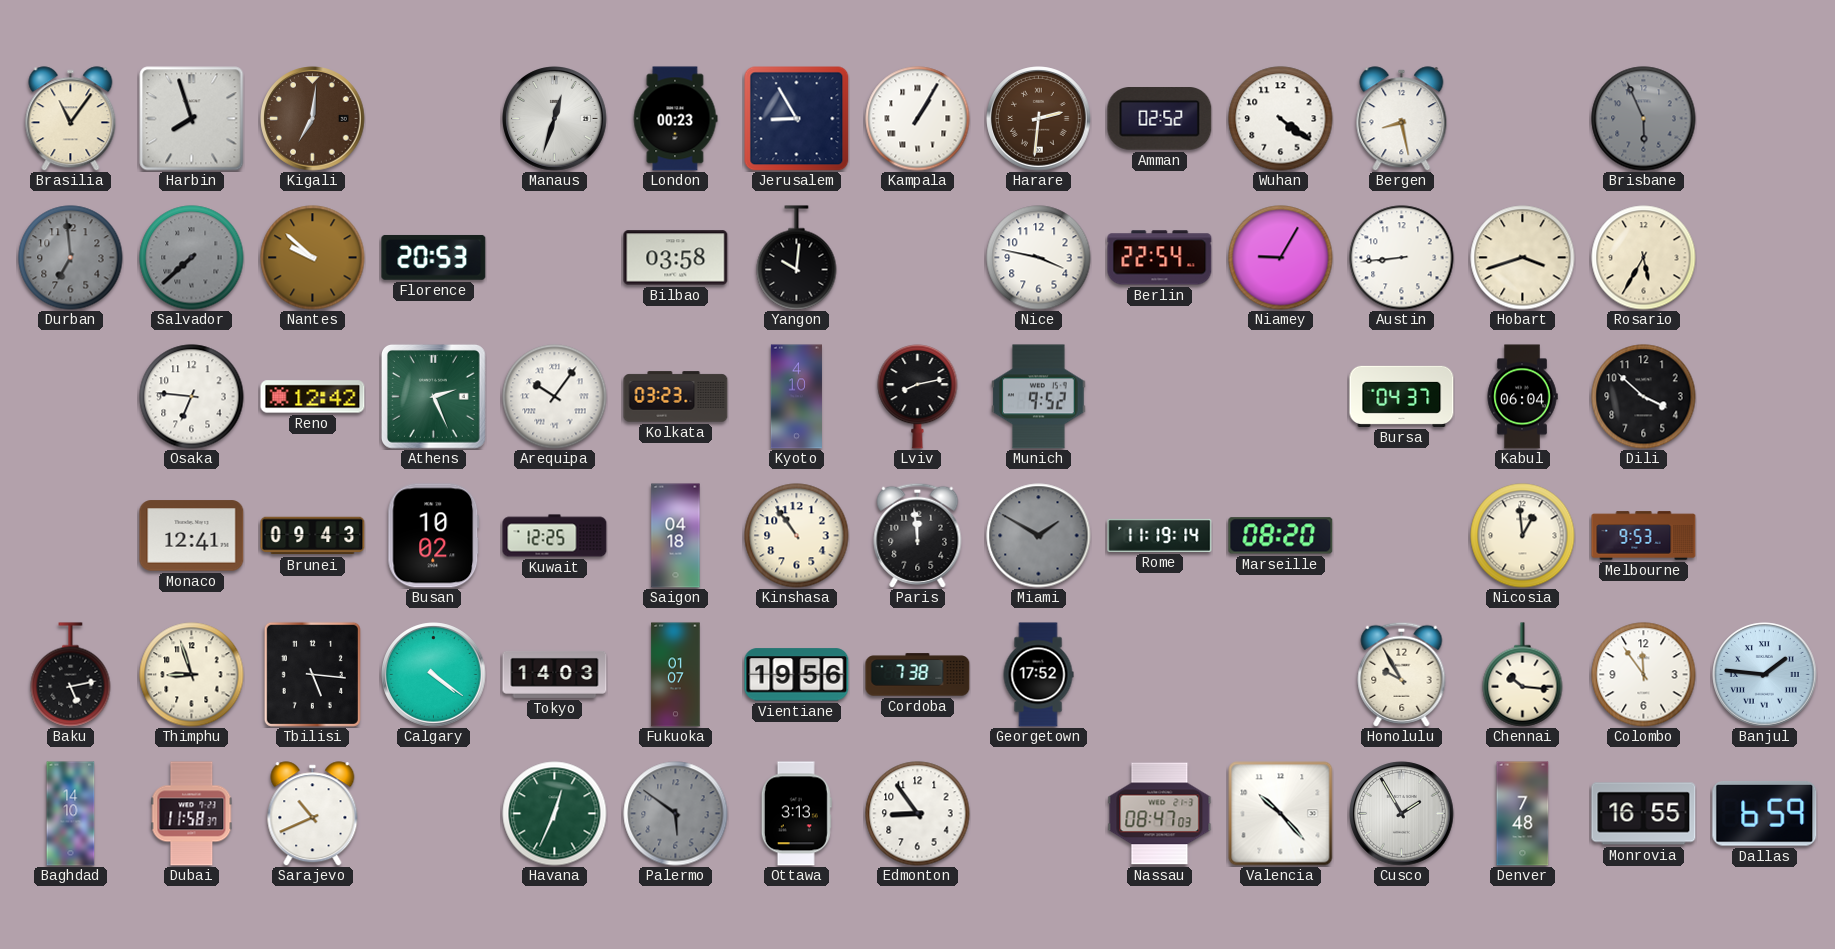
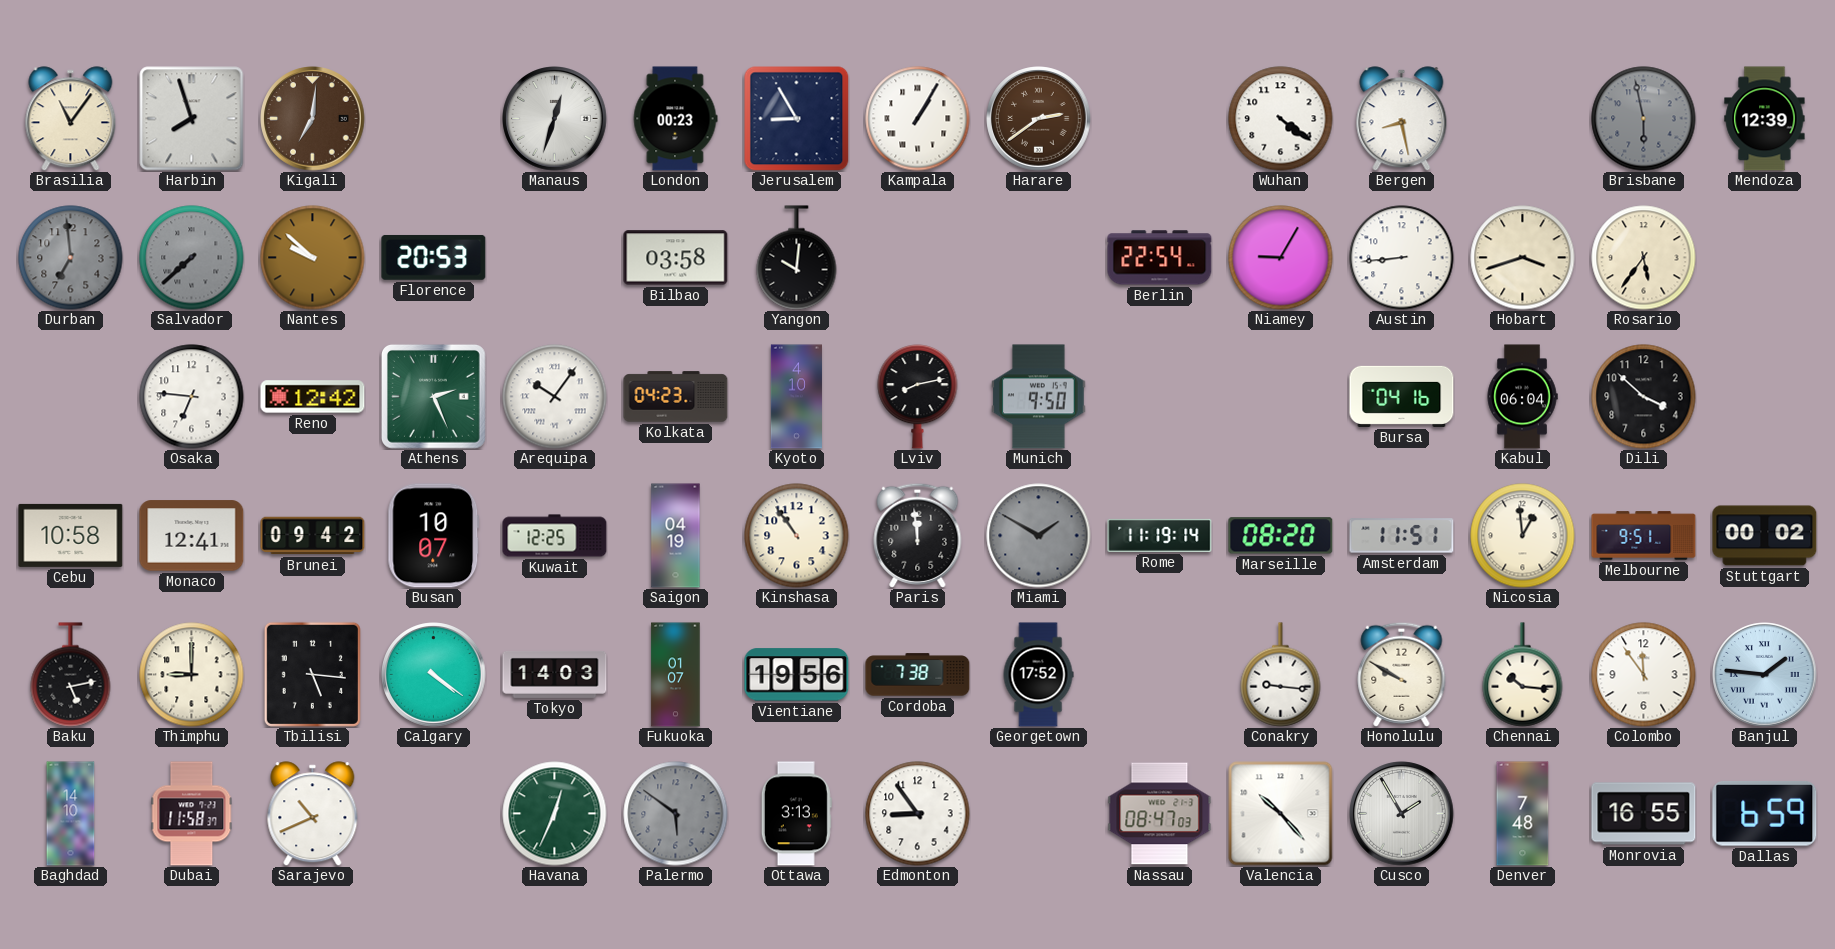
Harare: 2:31 -> 2:39 (1039, 119)
Amman: 02:52 -> none (1160, 119)
Brisbane: 5:56 -> 5:58 (1644, 119)
Mendoza: none -> 12:39 (1765, 119)
Nice: 3:47 -> none (1039, 258)
Rosario: 5:35 -> 5:36 (1644, 258)
Kolkata: 03:23 -> 04:23 (676, 397)
Munich: 9:52 -> 9:50 (1039, 397)
Bursa: 04:37 -> 04:16 (1402, 396)
Cebu: none -> 10:58 (71, 535)
Brunei: 09:43 -> 09:42 (313, 536)
Busan: 10:02 -> 10:07 (434, 536)
Saigon: 04:18 -> 04:19 (676, 536)
Amsterdam: none -> 11:51 (1402, 536)
Melbourne: 9:53 -> 9:51 (1644, 536)
Stuttgart: none -> 00:02 (1765, 536)
Thimphu: 8:57 -> 9:00 (192, 675)
Conakry: none -> 9:16 (1281, 675)
Honolulu: 9:55 -> 9:50 (1402, 674)
